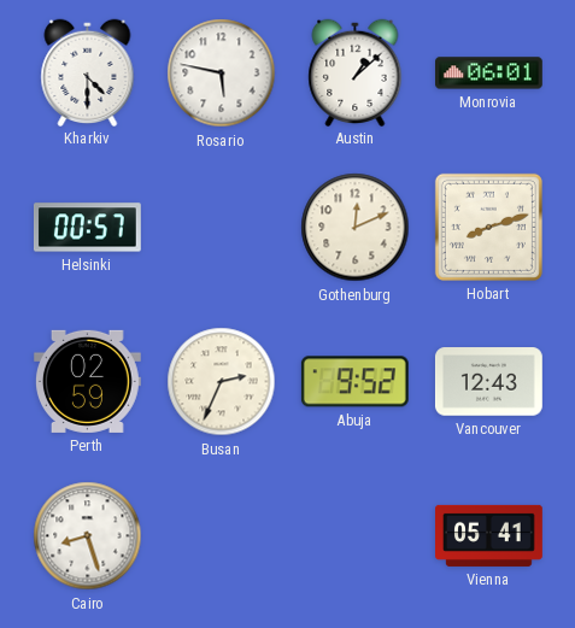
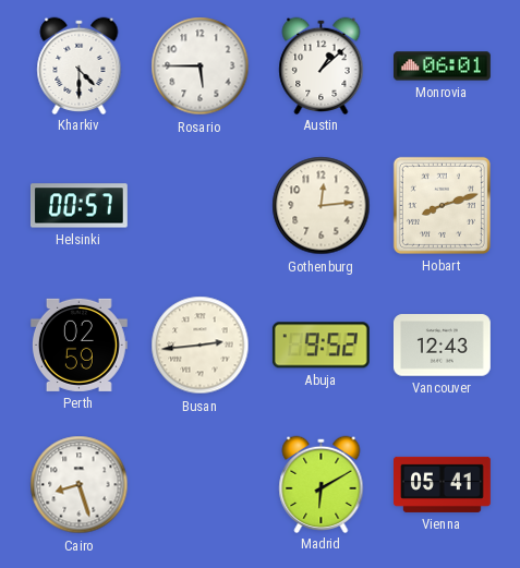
Rosario: 5:47 -> 5:45 (201, 67)
Gothenburg: 12:11 -> 12:14 (322, 206)
Busan: 2:34 -> 2:44 (201, 346)
Madrid: none -> 6:10 (322, 484)
